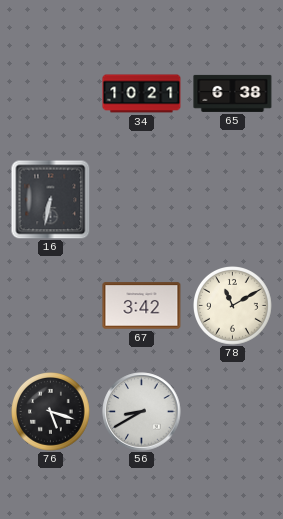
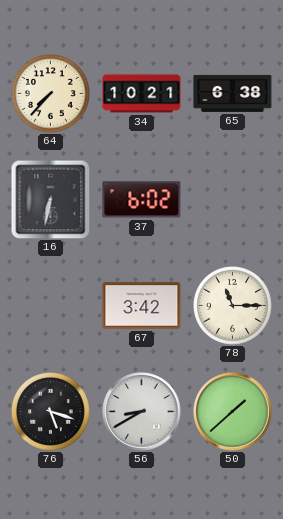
64: none -> 7:37 (51, 94)
37: none -> 6:02 (142, 200)
78: 11:10 -> 11:15 (233, 306)
50: none -> 1:38 (233, 412)
